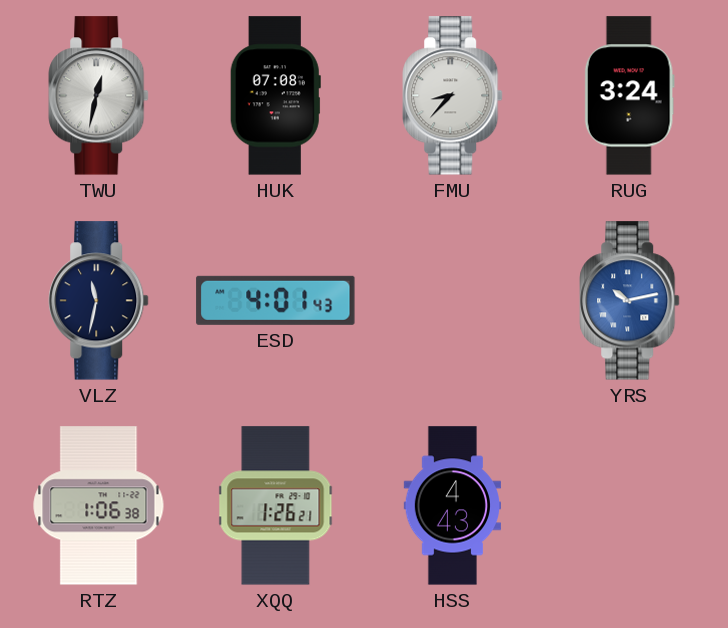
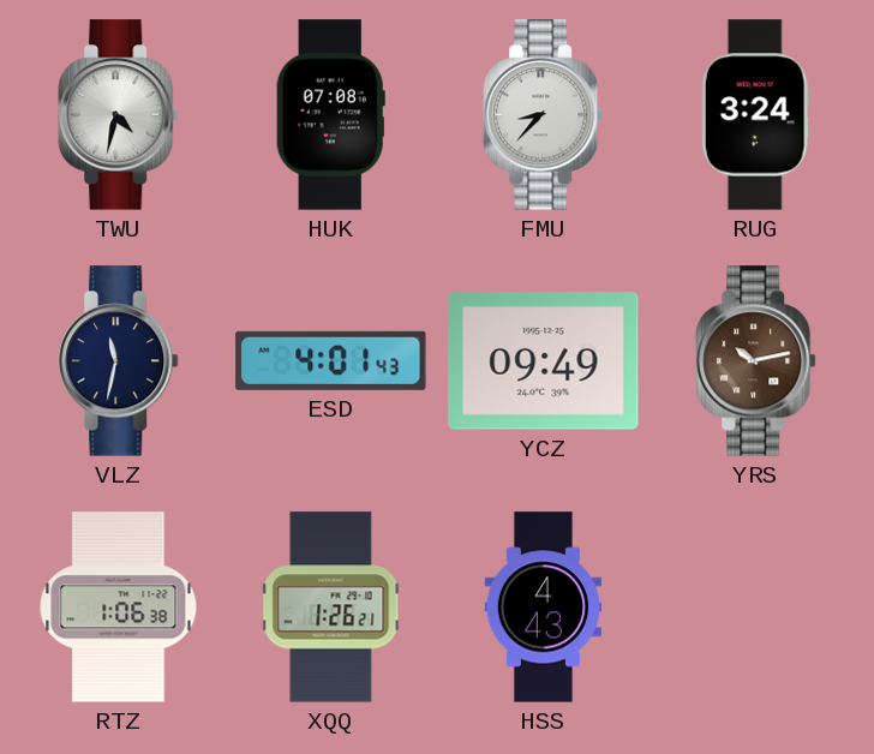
TWU: 12:32 -> 4:32 (119, 115)
YCZ: none -> 09:49 (544, 361)
YRS dial: blue -> brown (756, 361)
